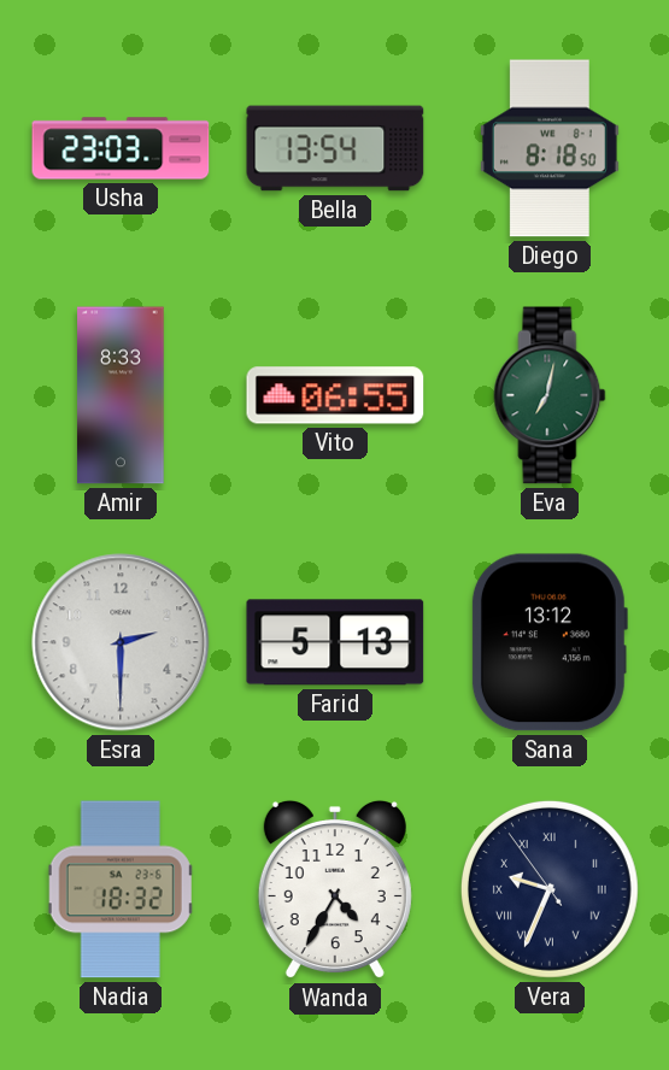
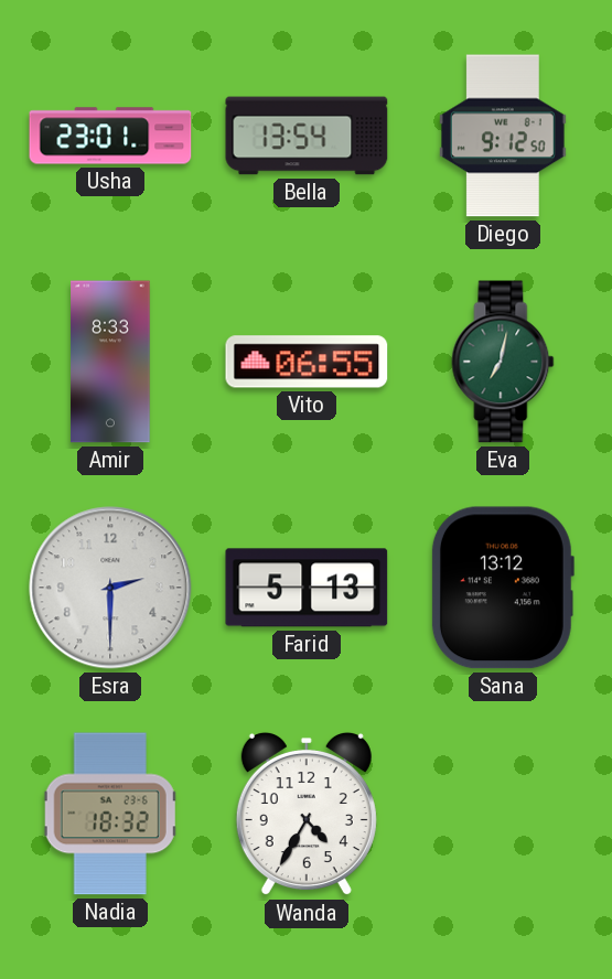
Usha: 23:03 -> 23:01 (110, 136)
Diego: 8:18 -> 9:12 (503, 136)
Vera: 9:33 -> none (550, 889)
